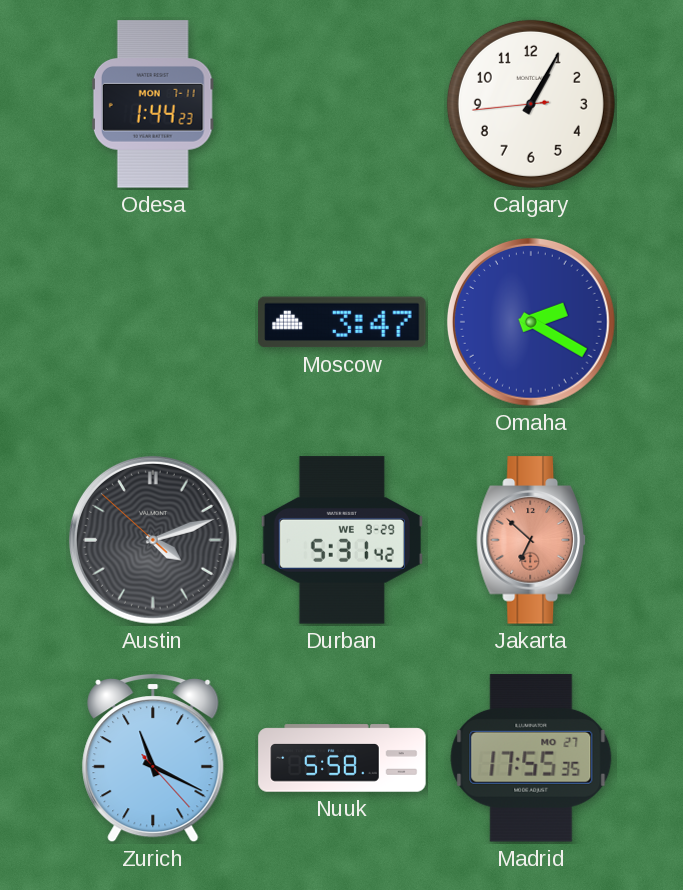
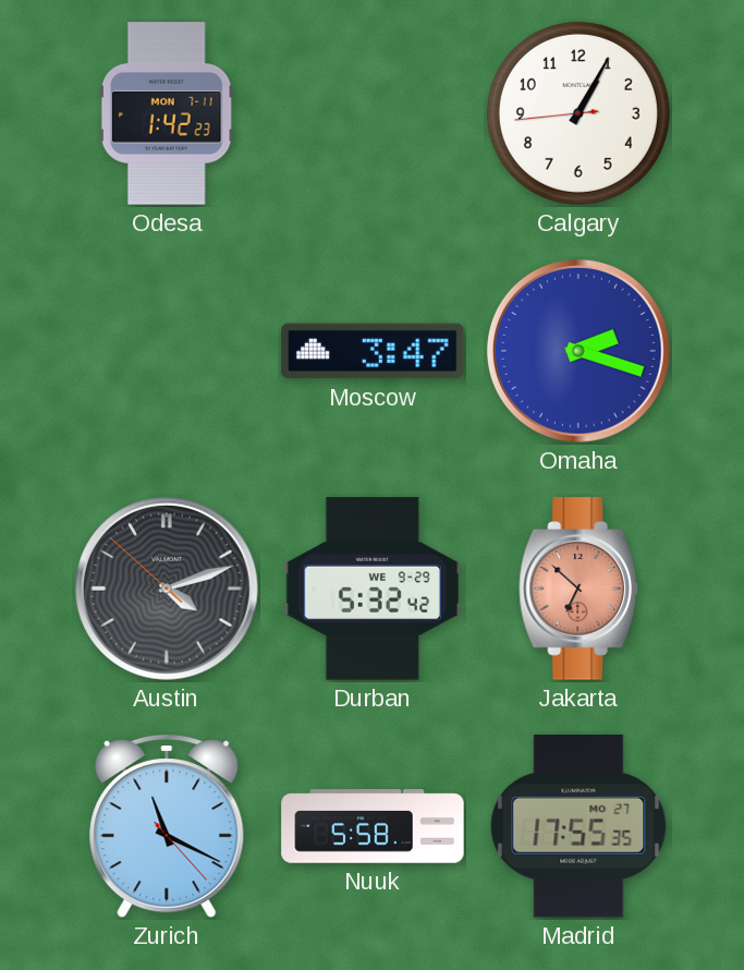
Odesa: 1:44 -> 1:42 (167, 113)
Omaha: 2:20 -> 2:18 (578, 351)
Durban: 5:31 -> 5:32 (373, 589)
